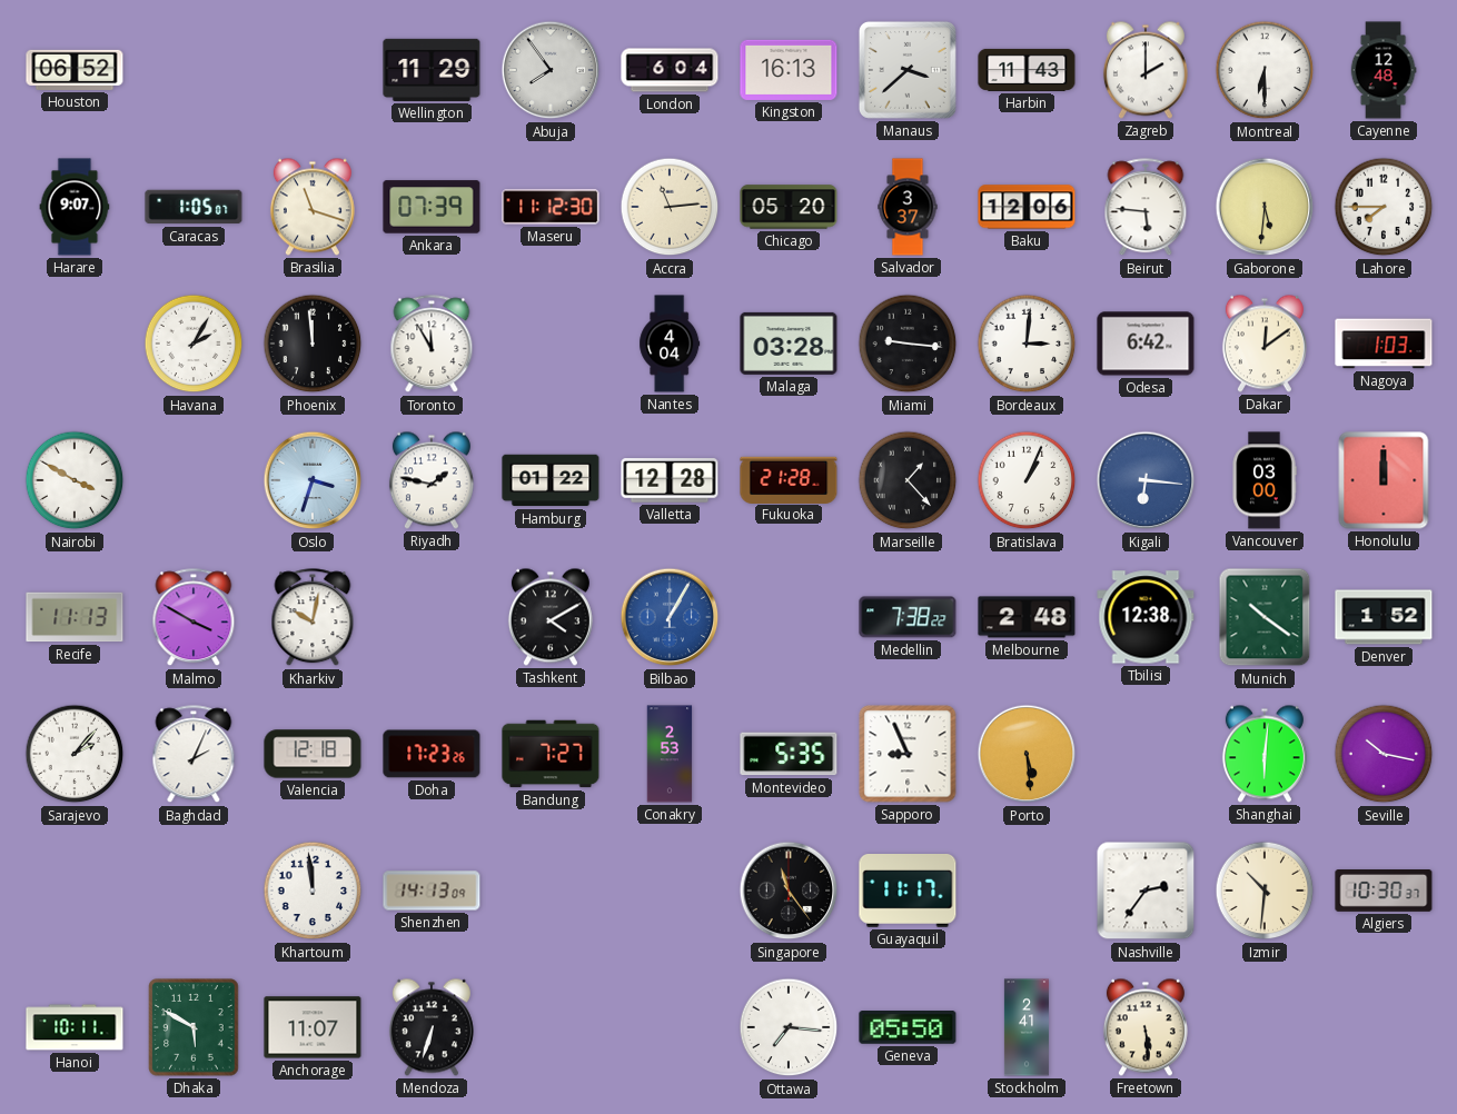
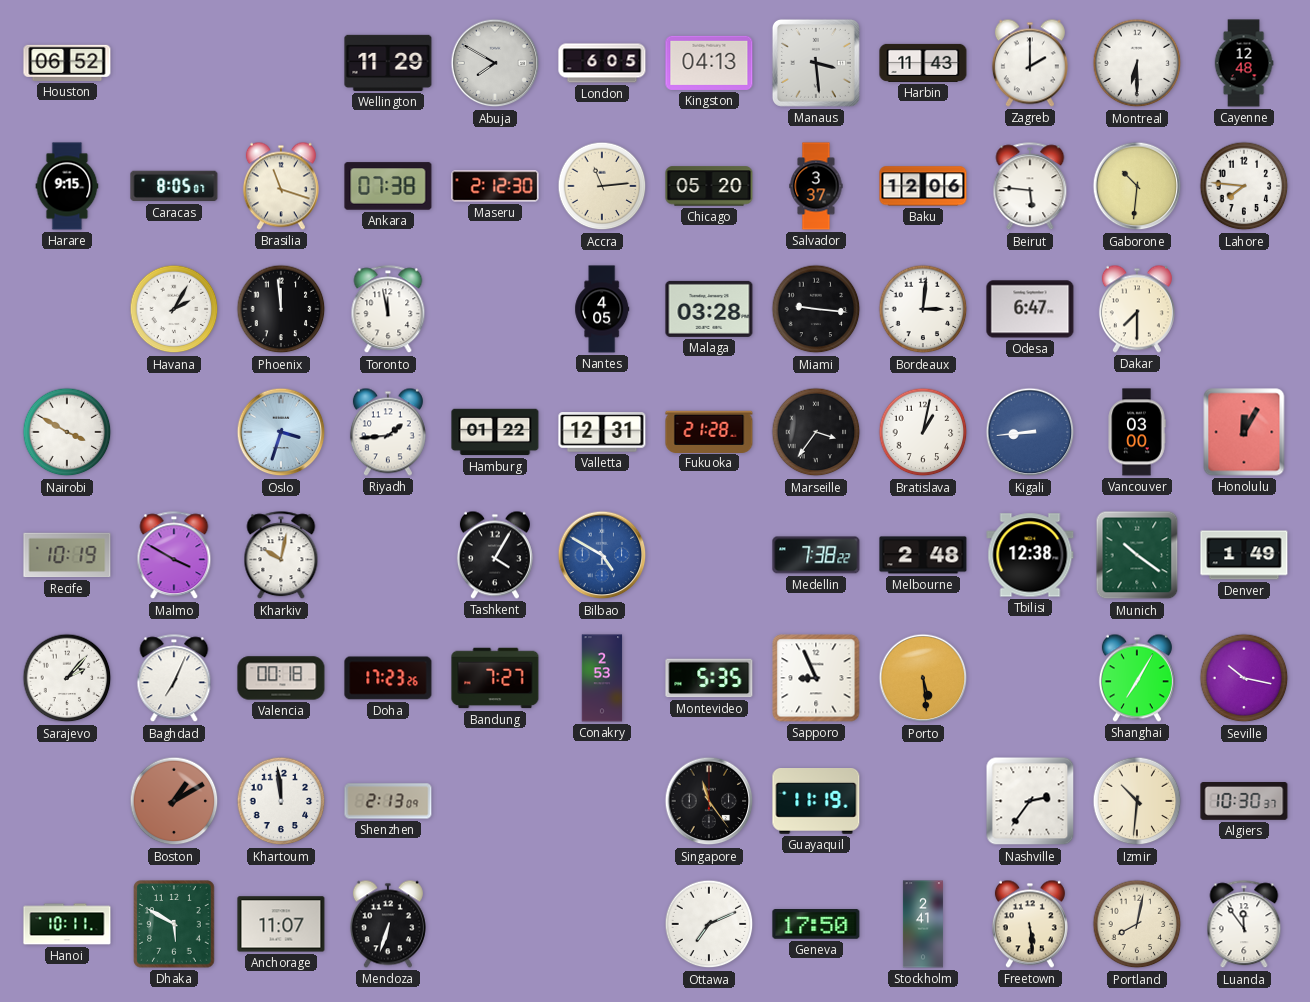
Abuja: 7:54 -> 7:50 (495, 63)
London: 6:04 -> 6:05 (602, 63)
Kingston: 16:13 -> 04:13 (709, 63)
Manaus: 3:38 -> 3:29 (816, 63)
Harare: 9:07 -> 9:15 (67, 186)
Caracas: 1:05 -> 8:05 (174, 186)
Ankara: 07:39 -> 07:38 (388, 186)
Maseru: 11:12 -> 2:12 (495, 186)
Gaborone: 5:31 -> 10:31 (1137, 186)
Lahore: 7:45 -> 7:46 (1244, 186)
Toronto: 11:55 -> 11:58 (388, 310)
Nantes: 4:04 -> 4:05 (602, 309)
Odesa: 6:42 -> 6:47 (1030, 309)
Dakar: 12:09 -> 7:30 (1137, 309)
Nagoya: 1:03 -> none (1384, 344)
Riyadh: 1:47 -> 1:44 (388, 432)
Valletta: 12:28 -> 12:31 (602, 432)
Marseille: 1:23 -> 3:36 (816, 432)
Bratislava: 1:04 -> 1:02 (923, 432)
Kigali: 6:16 -> 8:44 (1030, 432)
Honolulu: 12:00 -> 12:05 (1244, 432)
Recife: 11:13 -> 10:19 (67, 555)
Tashkent: 4:10 -> 4:05 (495, 555)
Bilbao: 1:05 -> 4:50 (602, 555)
Denver: 1:52 -> 1:49 (1244, 555)
Baghdad: 2:04 -> 7:04 (174, 679)
Valencia: 12:18 -> 00:18 (281, 678)
Shanghai: 6:01 -> 7:05 (1137, 678)
Boston: none -> 1:10 (174, 801)
Shenzhen: 14:13 -> 2:13 (388, 801)
Guayaquil: 11:17 -> 11:19 (816, 802)
Ottawa: 7:16 -> 7:11 (709, 924)
Geneva: 05:50 -> 17:50 (816, 925)
Portland: none -> 8:02 (1137, 924)
Luanda: none -> 11:54 (1244, 925)
